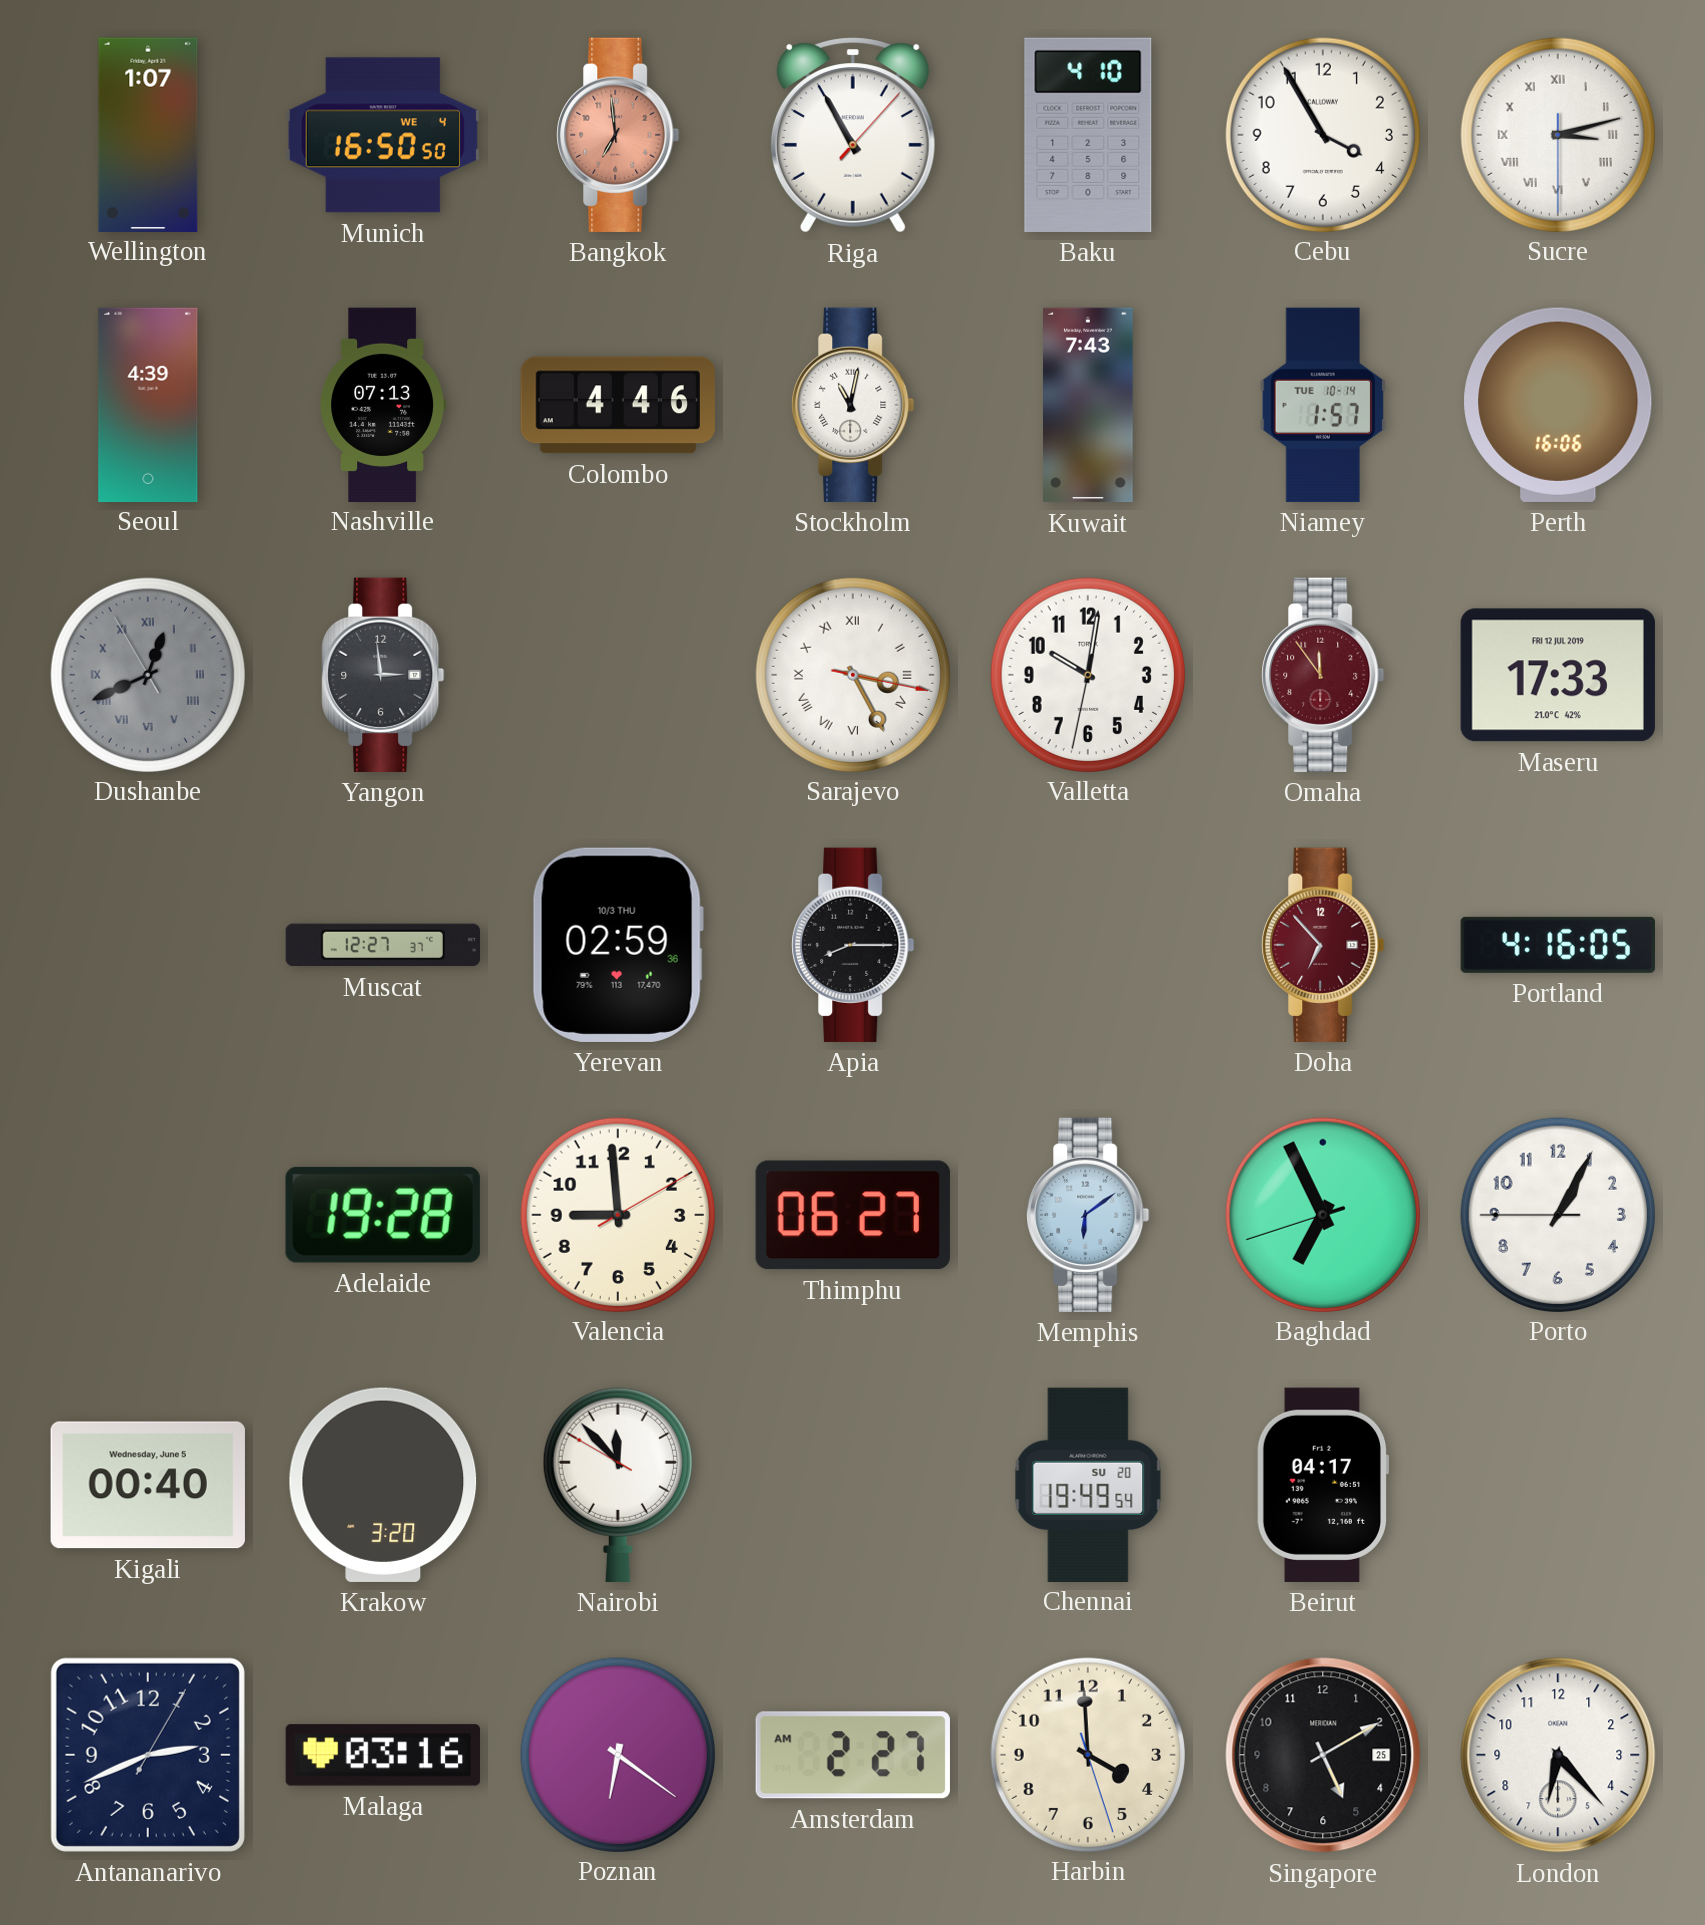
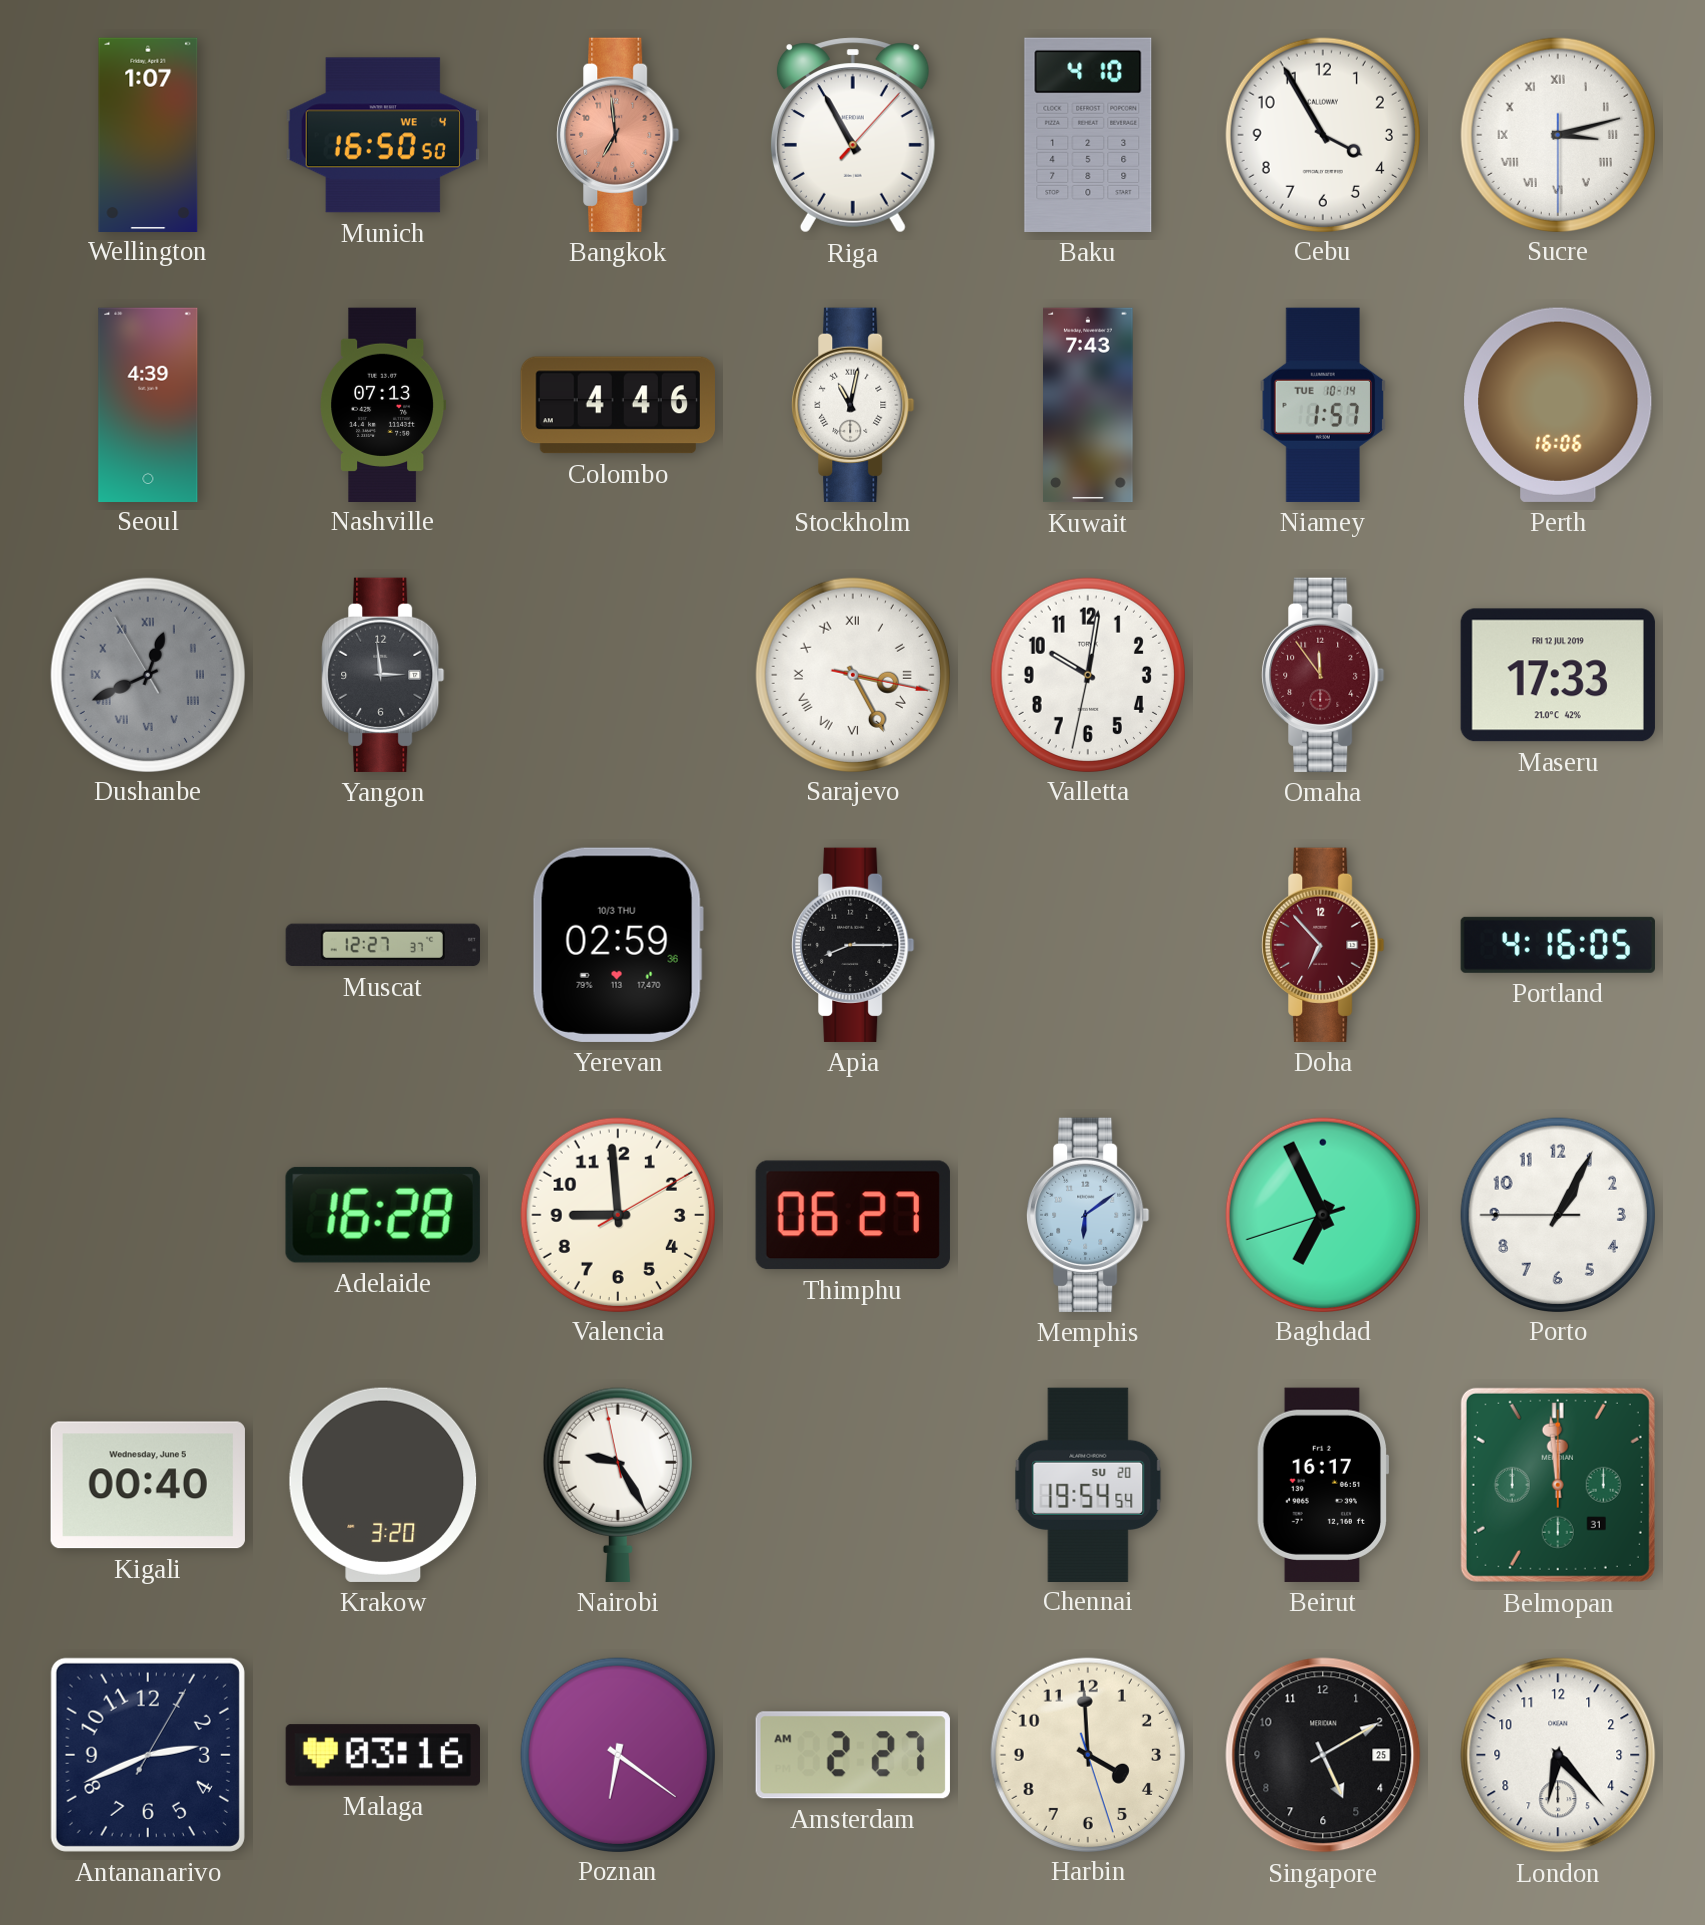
Adelaide: 19:28 -> 16:28 (383, 1215)
Nairobi: 11:52 -> 9:24 (618, 1485)
Chennai: 19:49 -> 19:54 (1088, 1484)
Beirut: 04:17 -> 16:17 (1323, 1485)
Belmopan: none -> 11:59 (1558, 1485)
